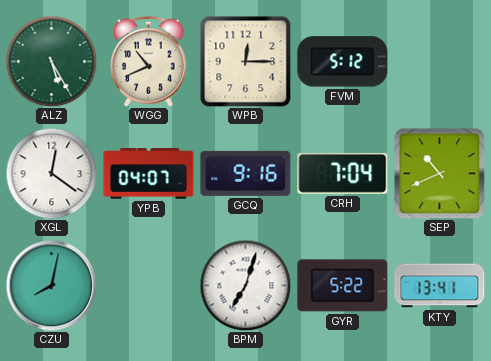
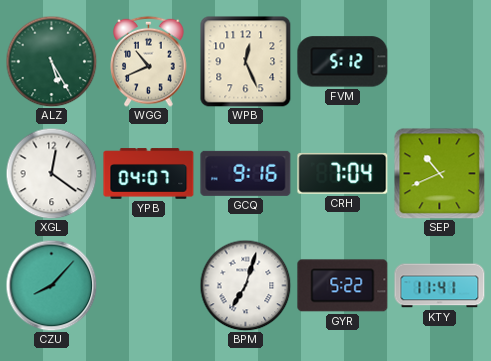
WPB: 12:15 -> 12:26 (246, 62)
CZU: 8:02 -> 8:07 (51, 285)
KTY: 13:41 -> 11:41 (440, 286)
